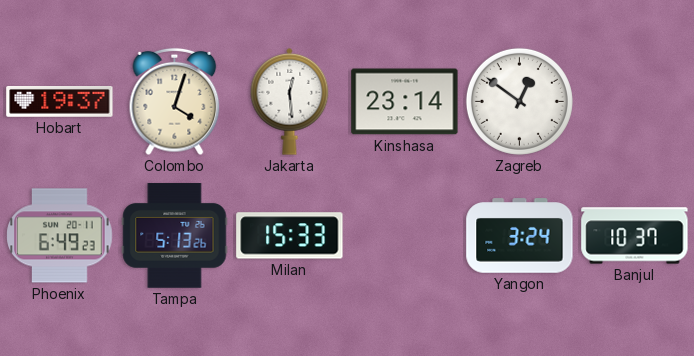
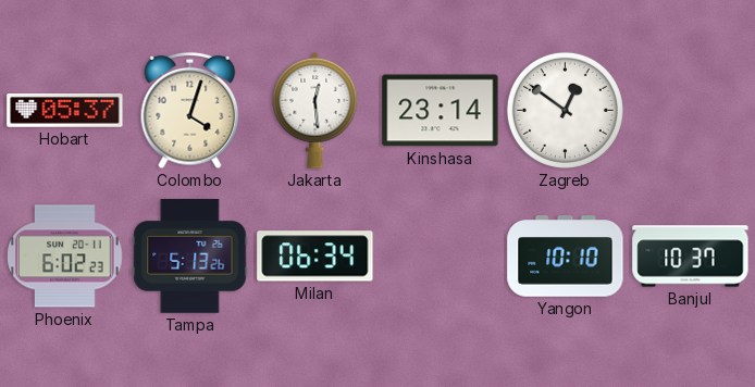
Hobart: 19:37 -> 05:37 (65, 111)
Phoenix: 6:49 -> 6:02 (65, 257)
Milan: 15:33 -> 06:34 (315, 257)
Yangon: 3:24 -> 10:10 (566, 257)
